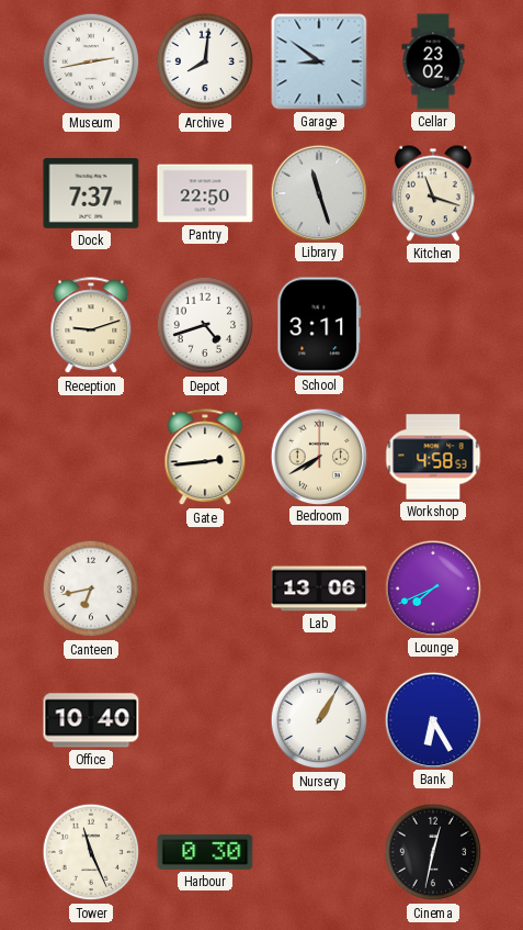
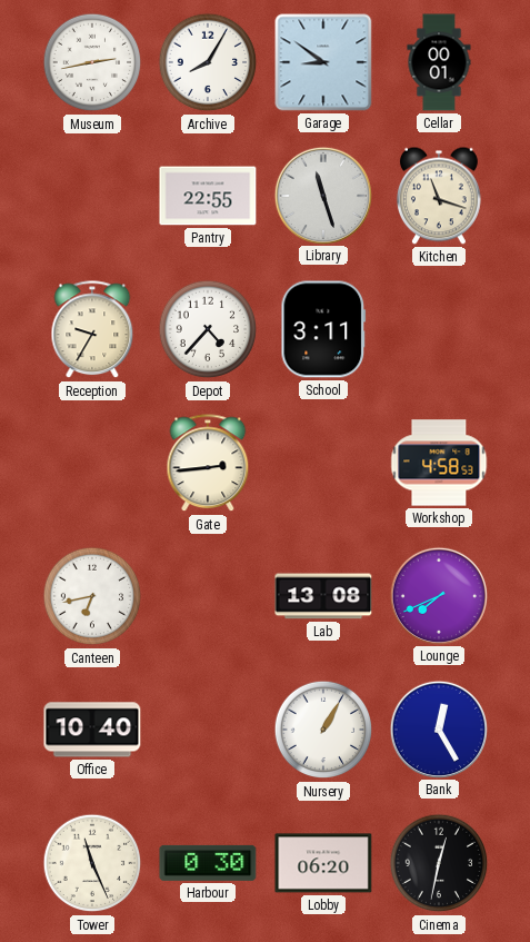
Archive: 8:01 -> 8:05 (208, 62)
Cellar: 23:02 -> 00:01 (439, 62)
Dock: 7:37 -> none (91, 194)
Pantry: 22:50 -> 22:55 (208, 196)
Reception: 9:12 -> 9:35 (92, 330)
Depot: 4:42 -> 4:37 (208, 329)
Bedroom: 7:40 -> none (318, 456)
Lab: 13:06 -> 13:08 (323, 596)
Bank: 6:25 -> 12:25 (438, 728)
Lobby: none -> 06:20 (323, 863)
